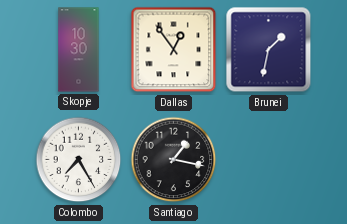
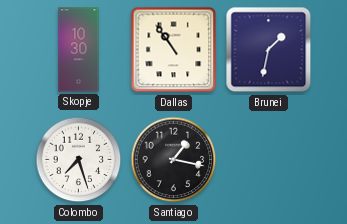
Dallas: 12:54 -> 10:54 (174, 50)
Colombo: 7:25 -> 7:27 (79, 160)
